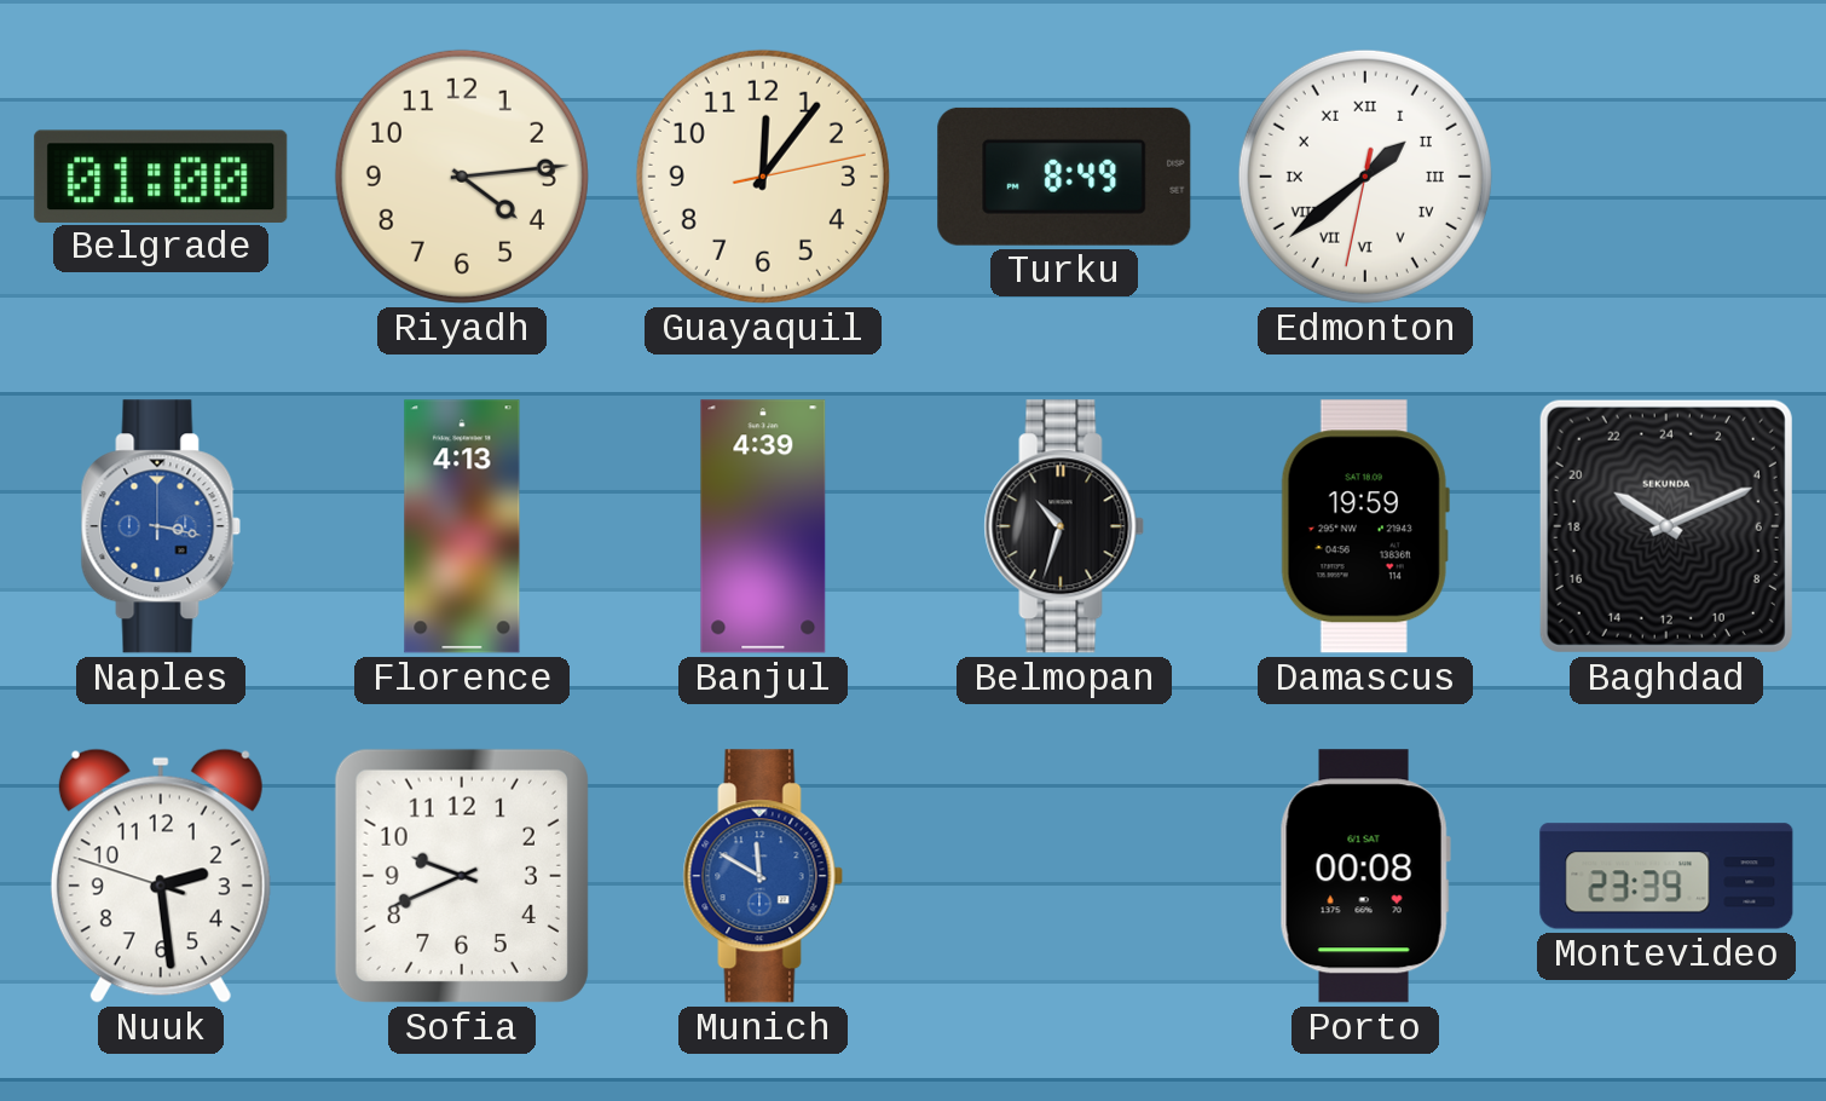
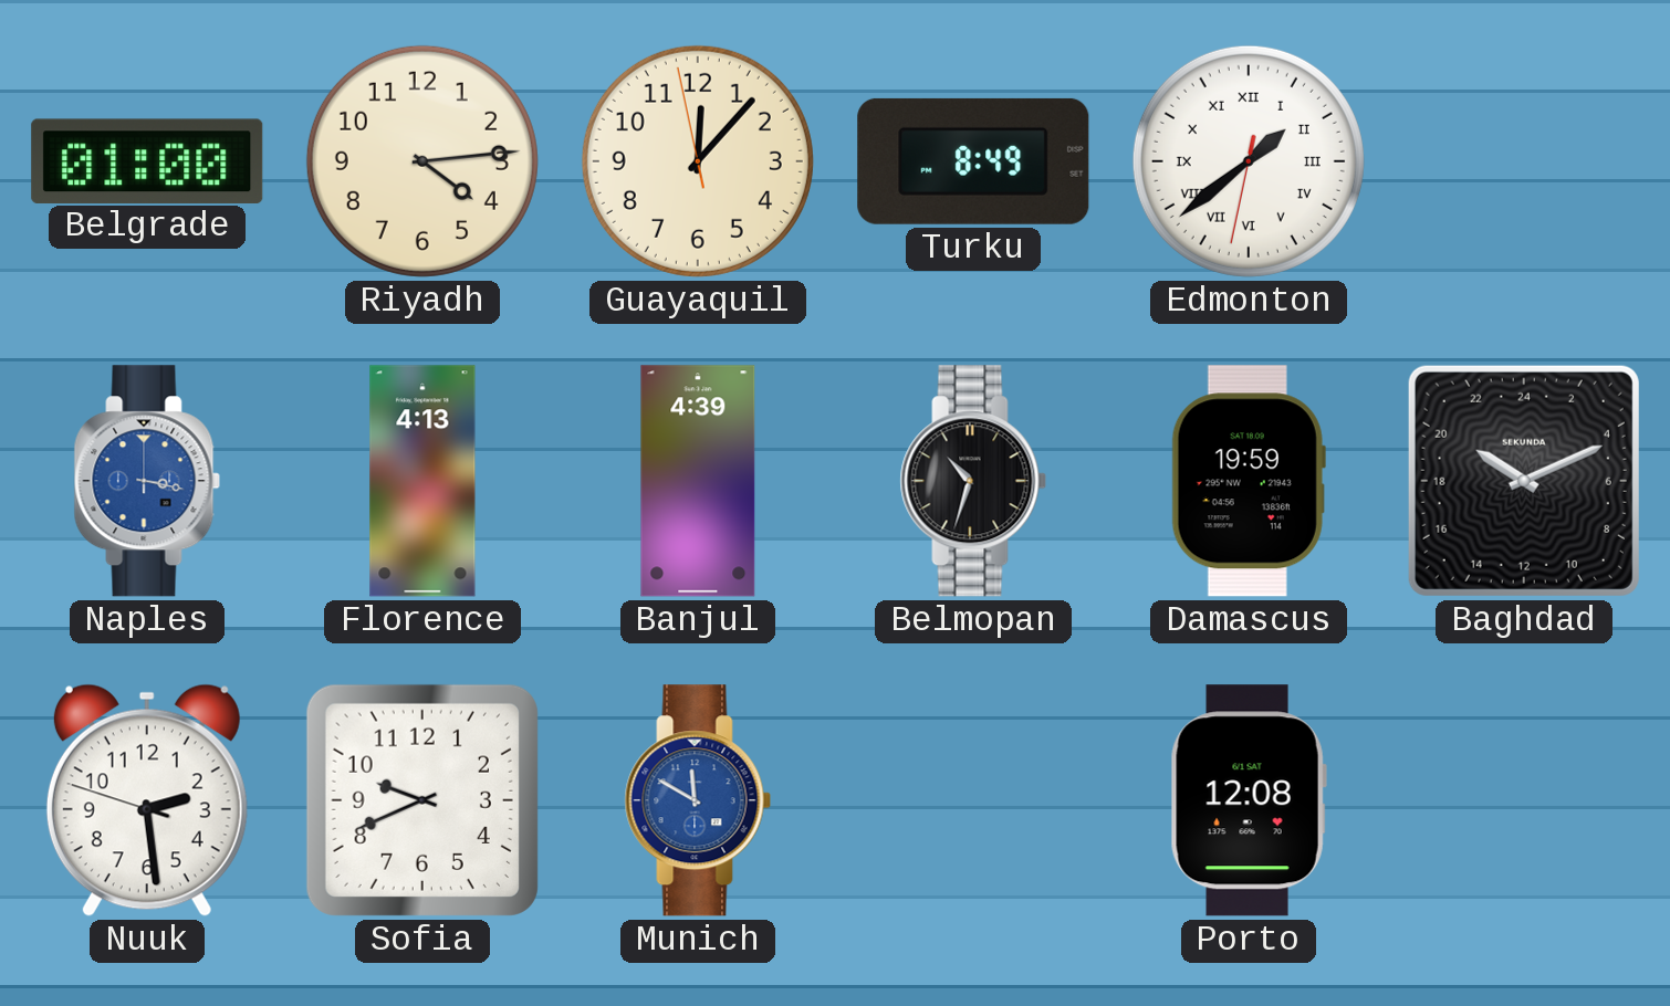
Guayaquil: 12:06:13 -> 12:06:58 (698, 161)
Porto: 00:08 -> 12:08 (1249, 800)
Montevideo: 23:39 -> none (1666, 876)
